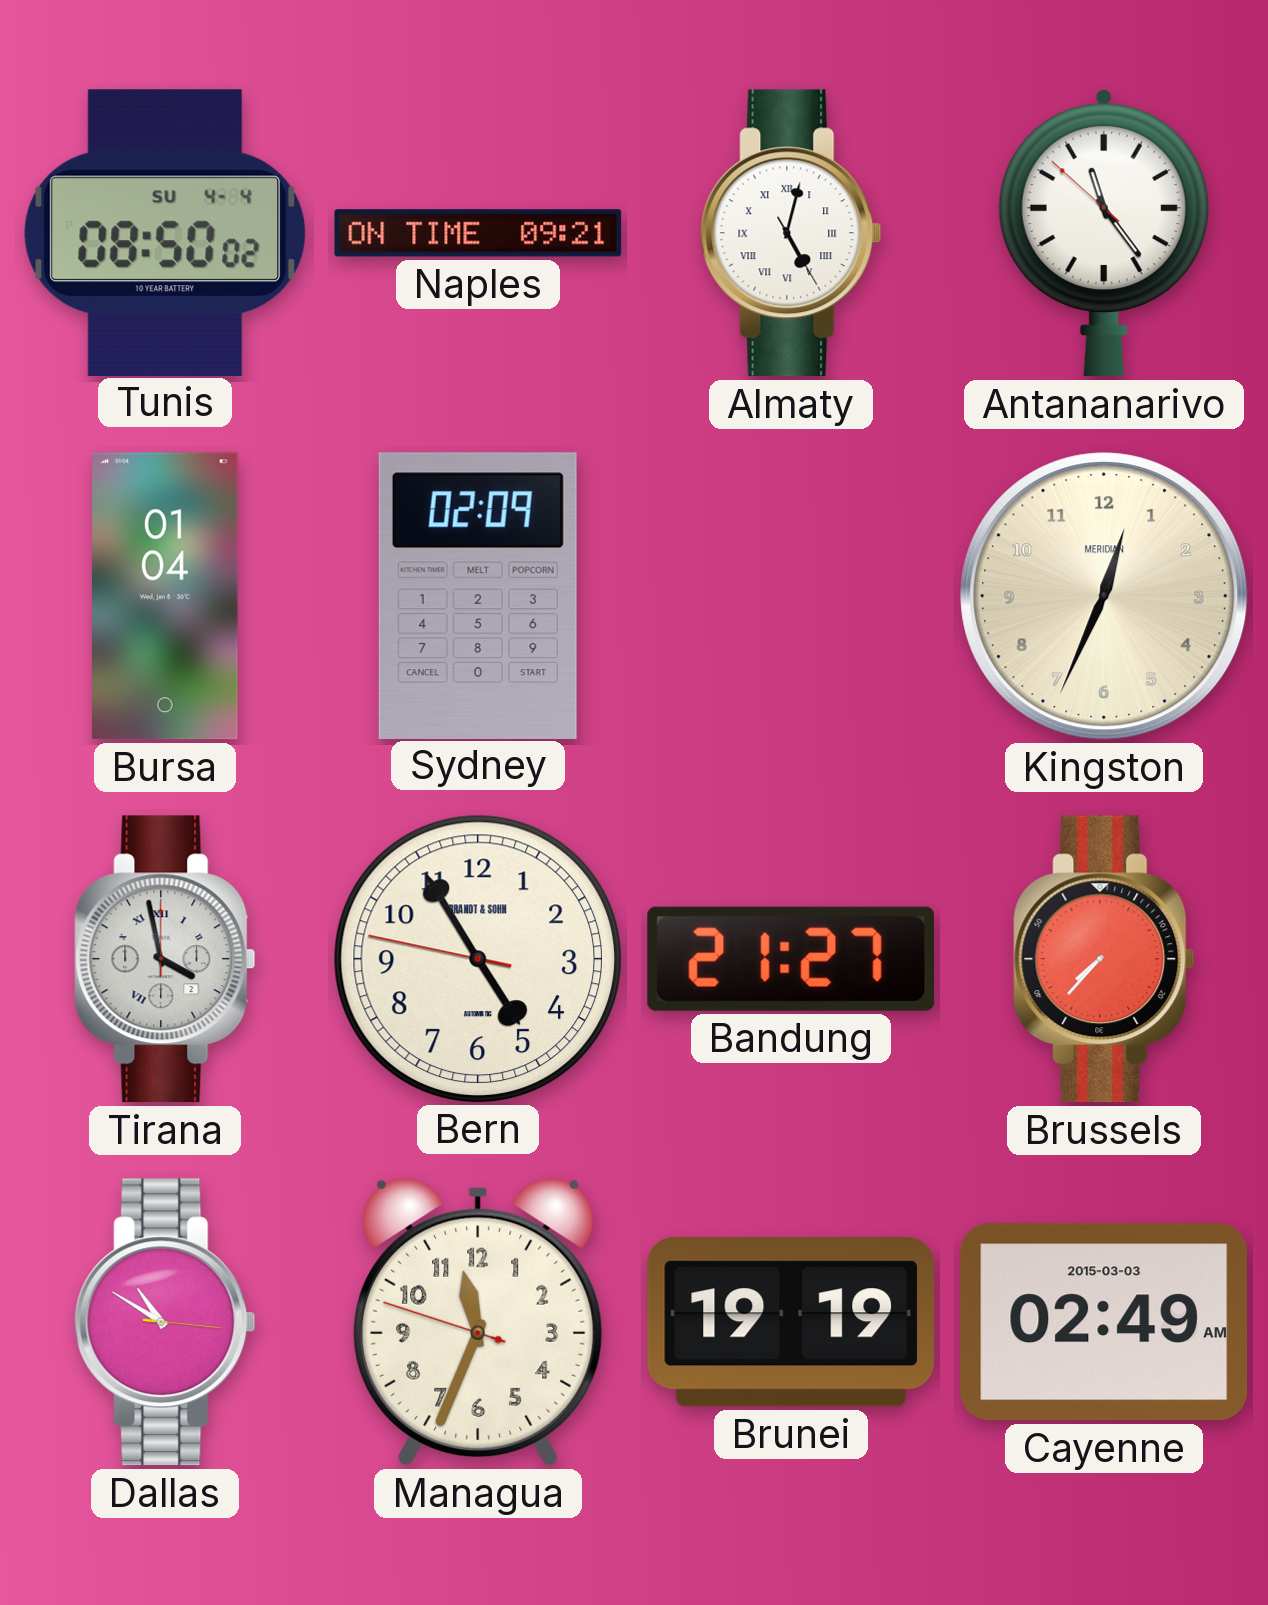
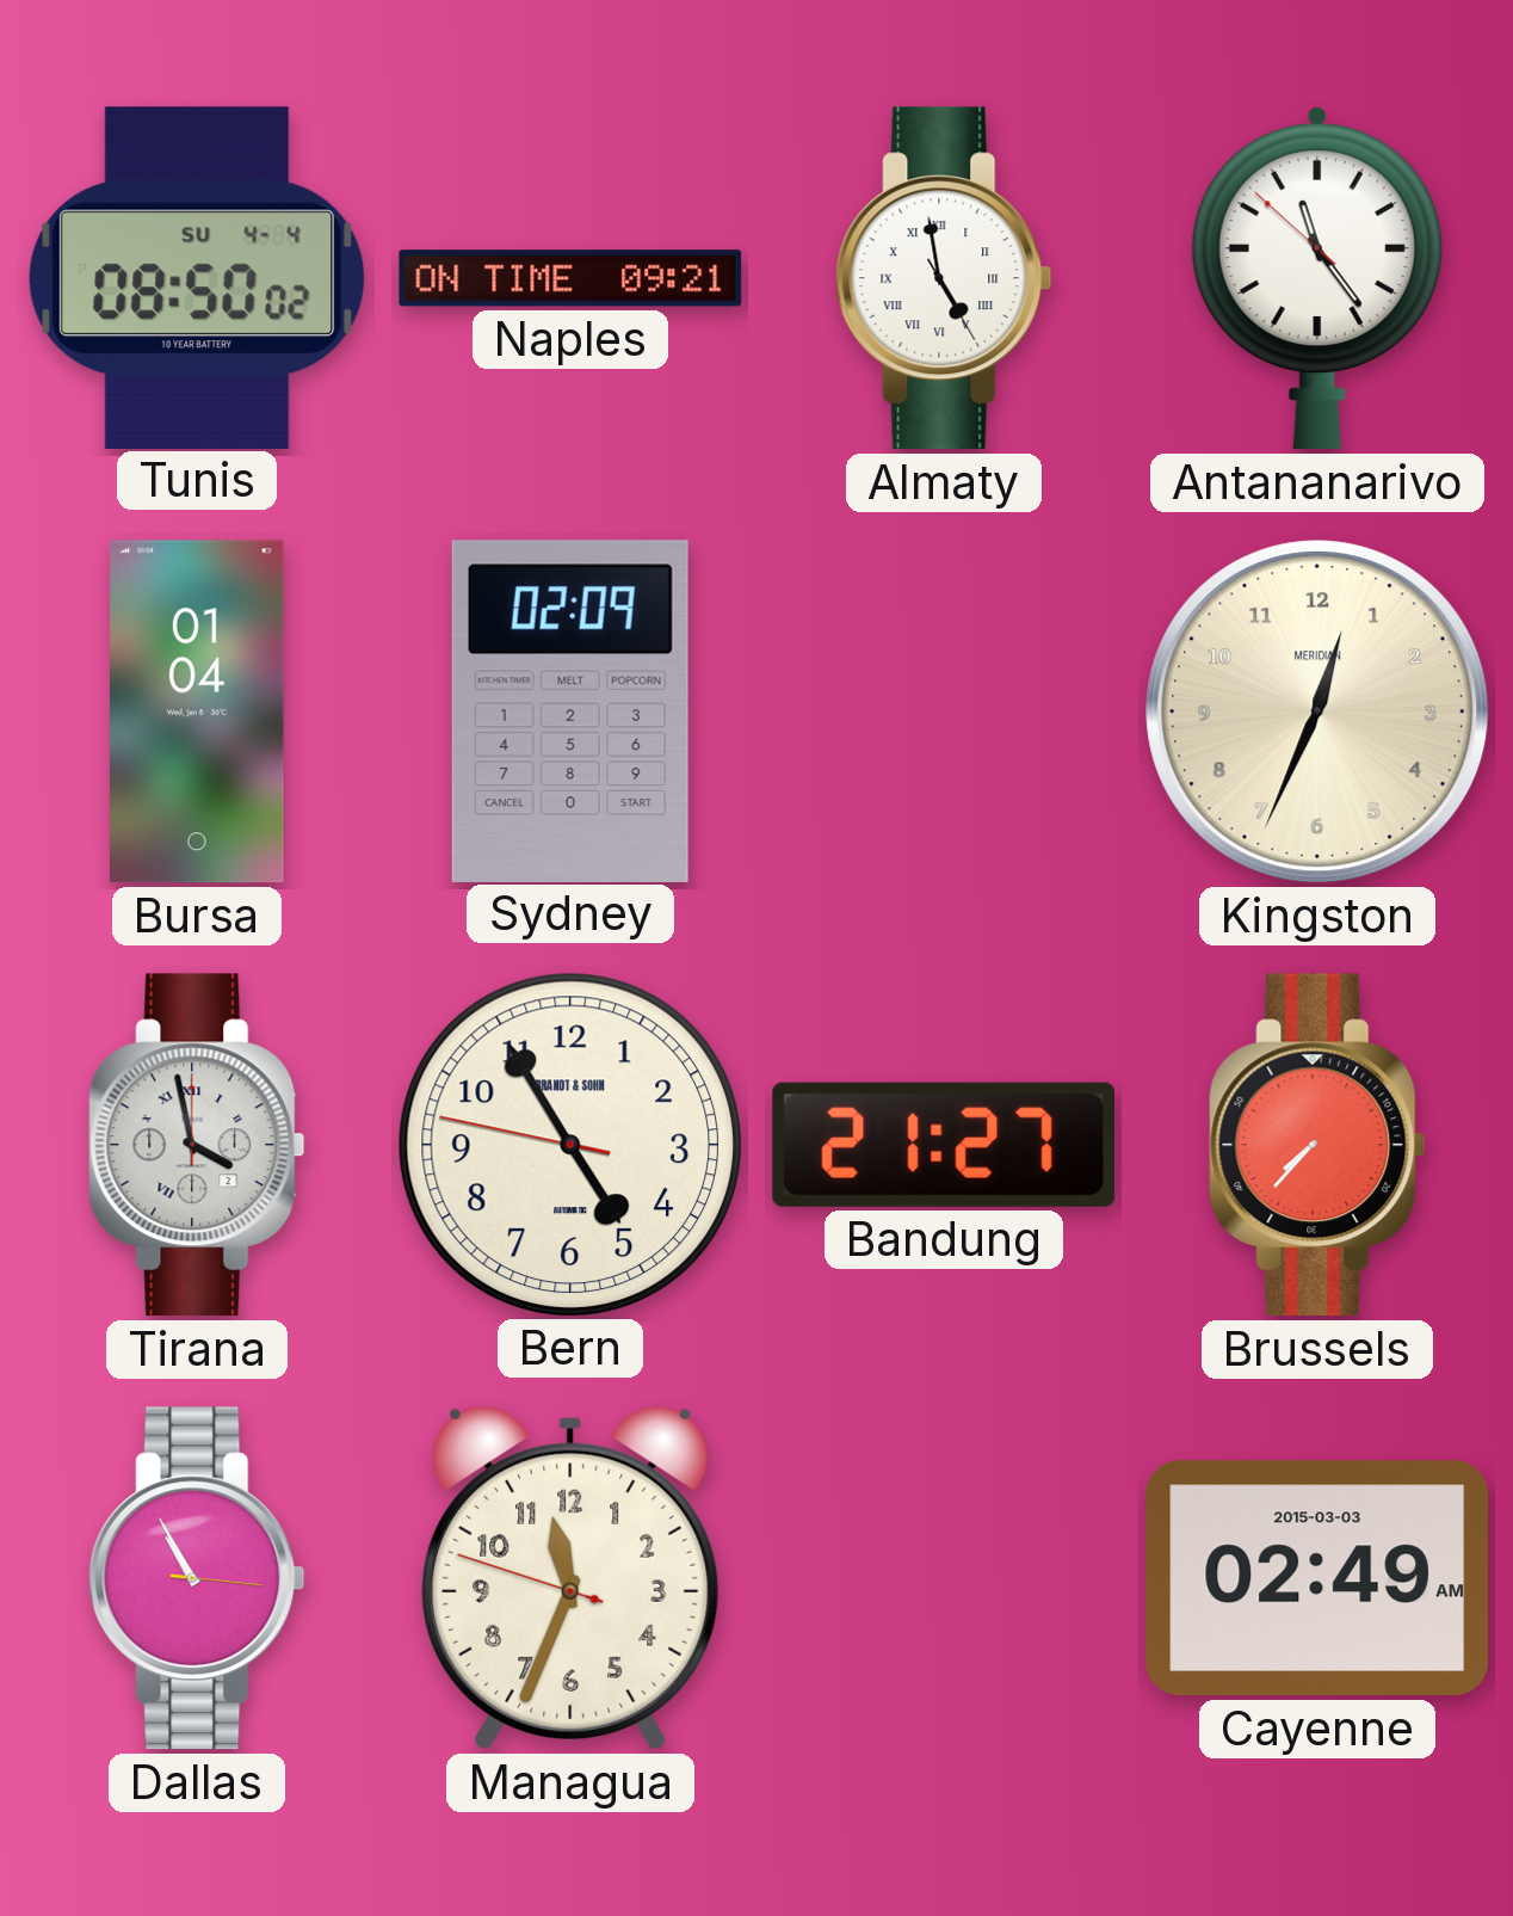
Almaty: 5:02 -> 4:58 (944, 278)
Dallas: 10:50 -> 10:55 (197, 1578)
Brunei: 19:19 -> none (790, 1323)
